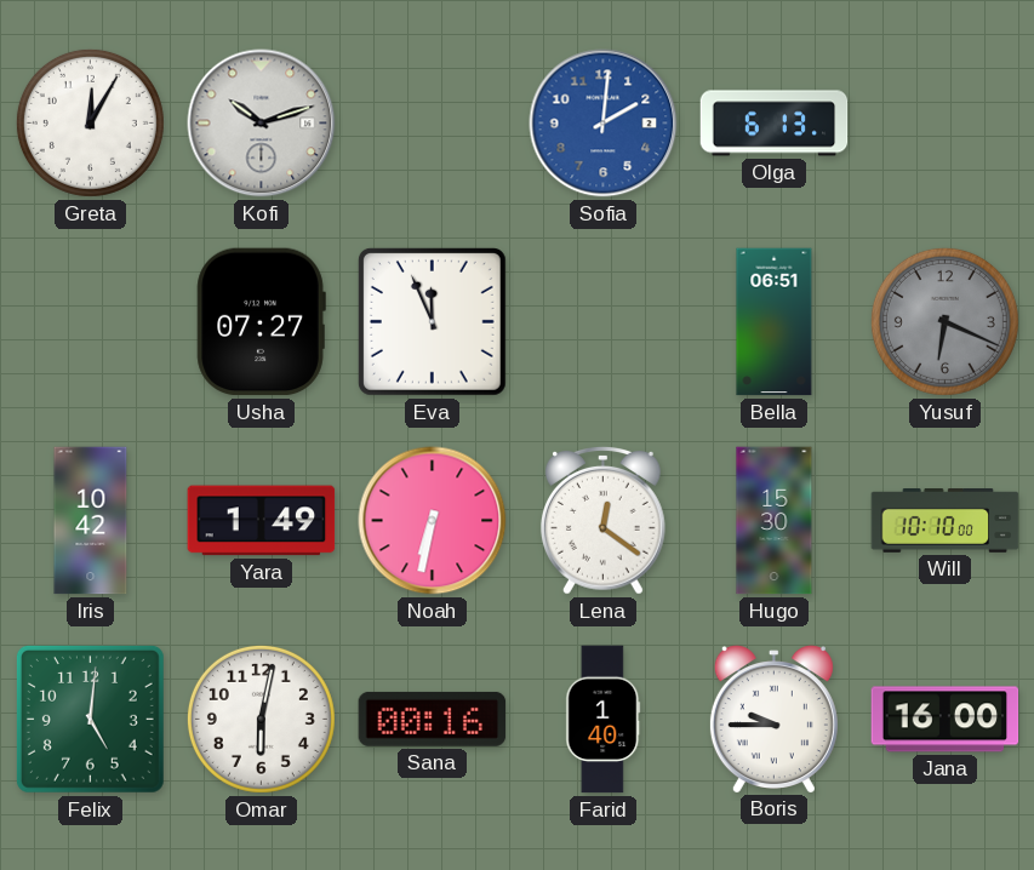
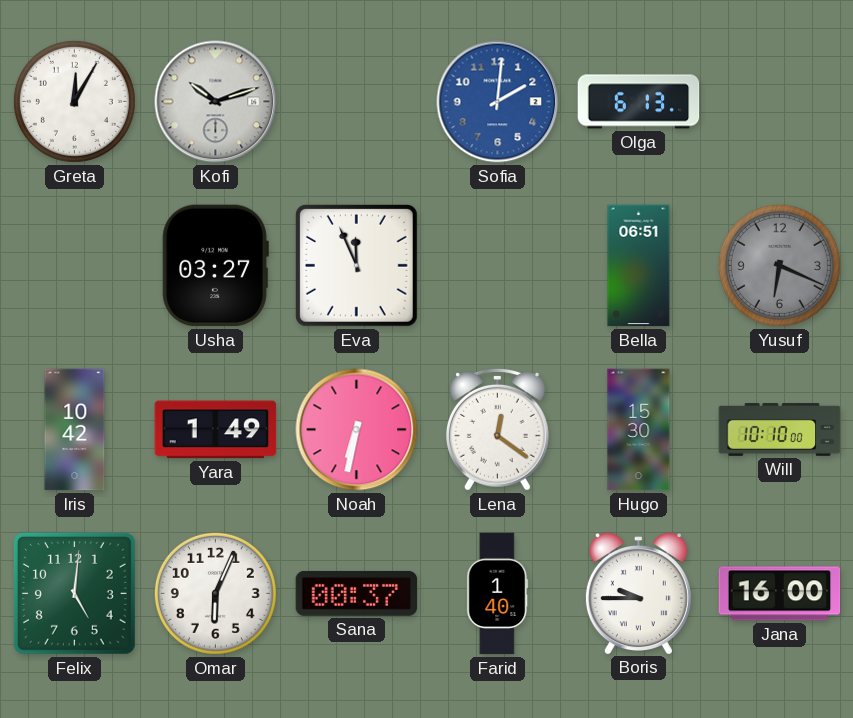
Usha: 07:27 -> 03:27 (215, 266)
Omar: 6:02 -> 6:04 (215, 593)
Sana: 00:16 -> 00:37 (357, 593)
